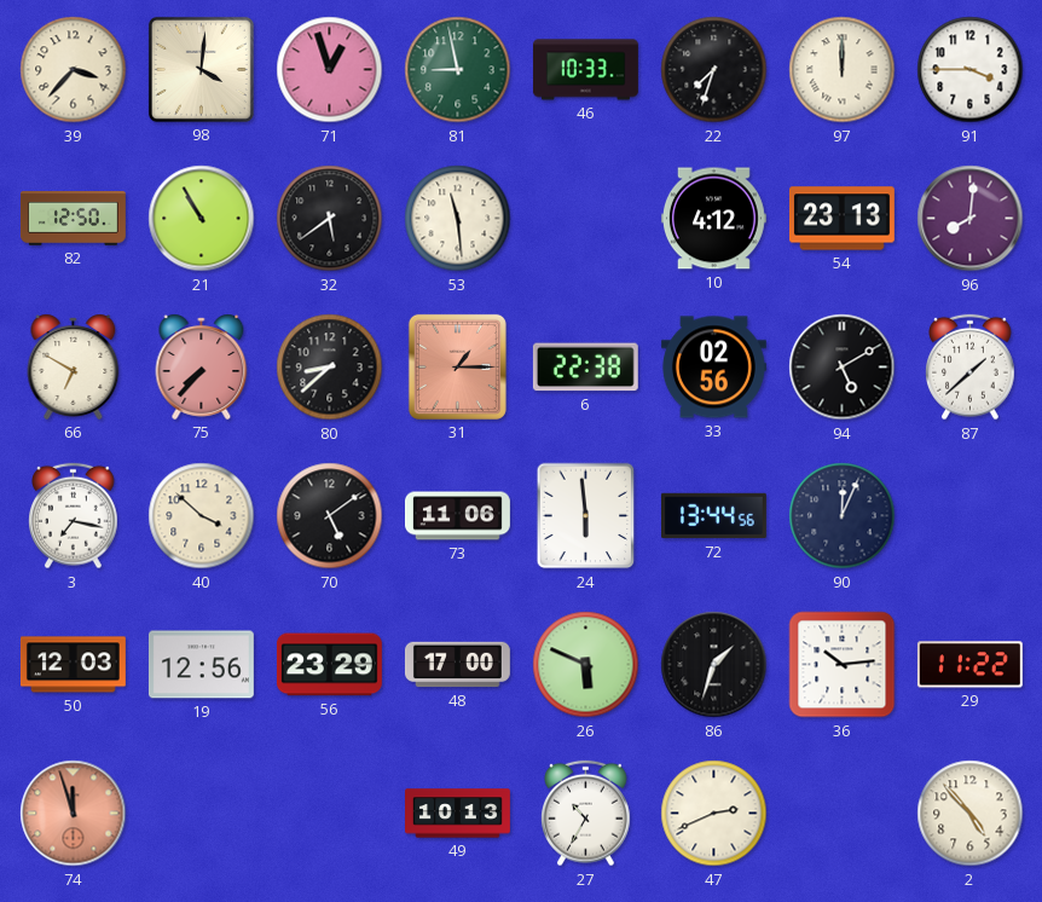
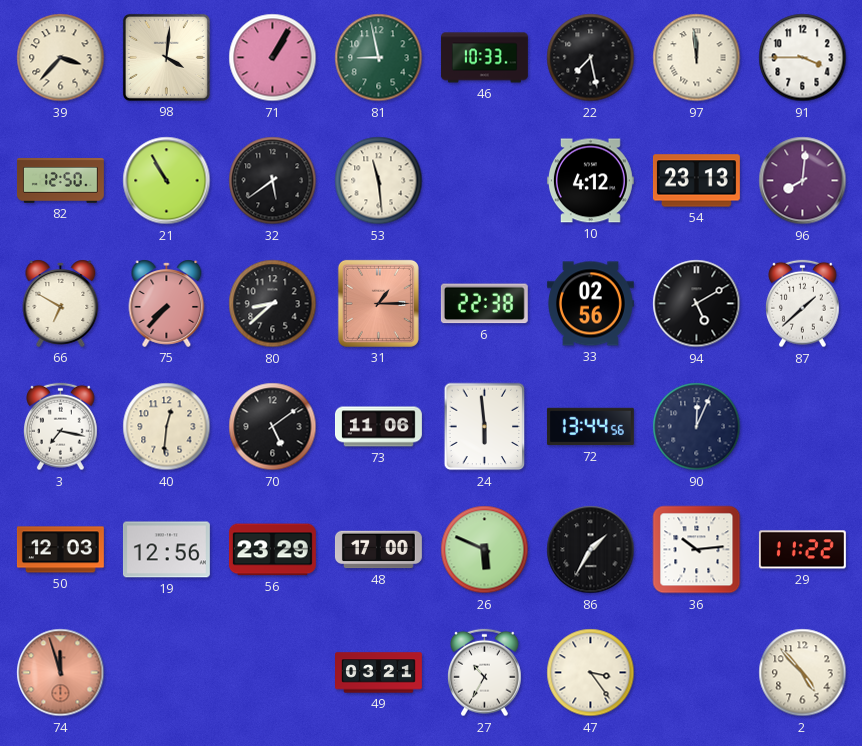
71: 12:57 -> 1:05 (273, 58)
22: 7:33 -> 7:28 (591, 58)
97: 12:00 -> 11:59 (697, 58)
40: 3:52 -> 12:31 (167, 427)
86: 1:33 -> 1:35 (591, 550)
49: 10:13 -> 03:21 (379, 673)
47: 2:41 -> 3:24 (591, 673)
